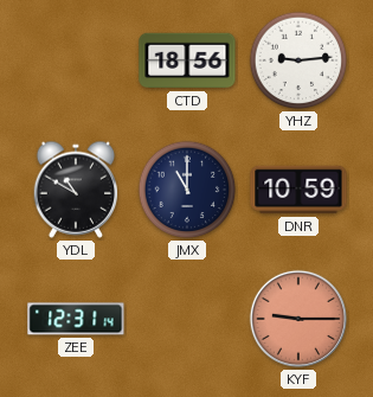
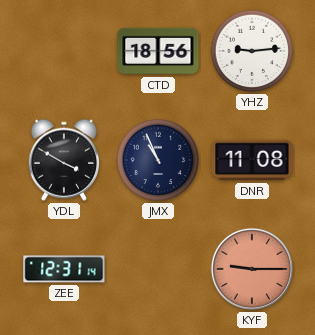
YDL: 10:50 -> 3:50 (64, 160)
JMX: 11:00 -> 10:56 (158, 160)
DNR: 10:59 -> 11:08 (252, 160)
